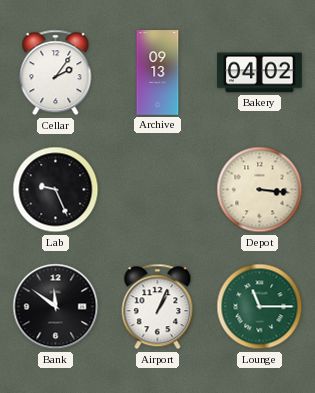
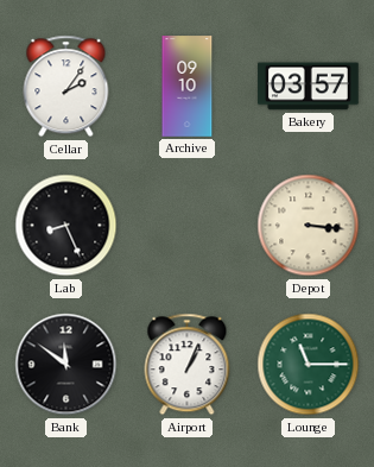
Archive: 09:13 -> 09:10 (188, 87)
Bakery: 04:02 -> 03:57 (309, 87)
Lab: 9:26 -> 8:26 (66, 226)
